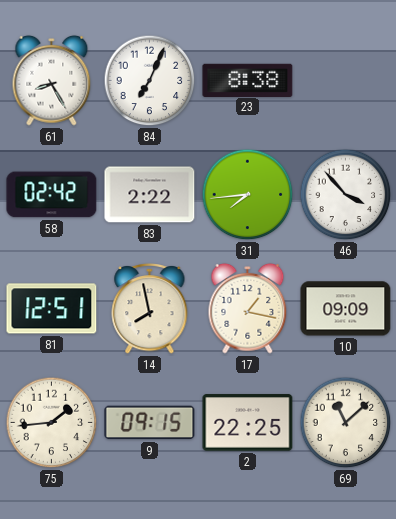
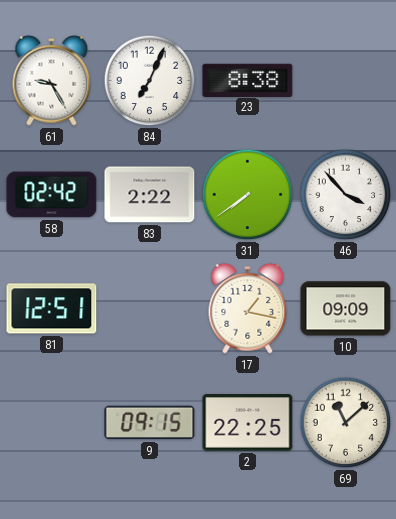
61: 8:25 -> 9:25 (52, 80)
31: 7:44 -> 7:39 (248, 195)
14: 7:58 -> none (150, 309)
75: 1:44 -> none (52, 423)
